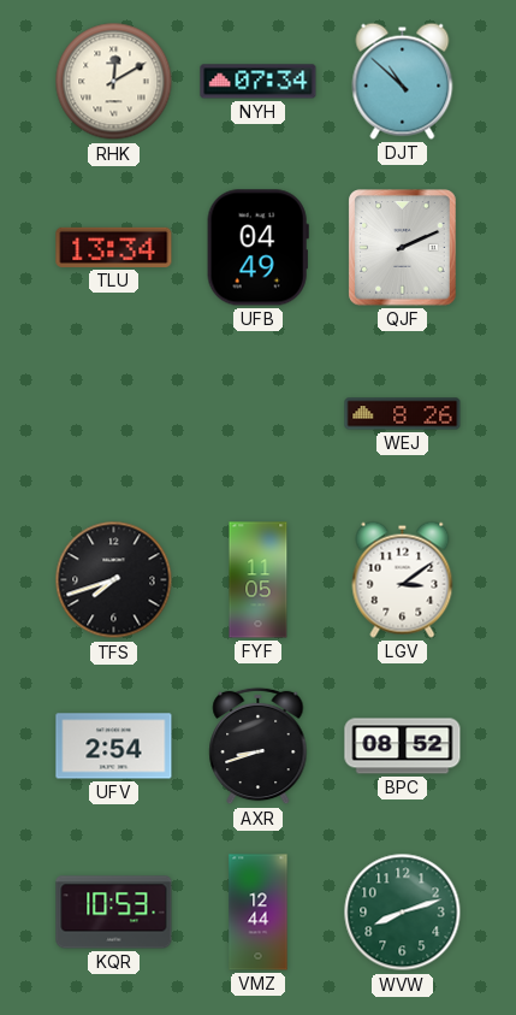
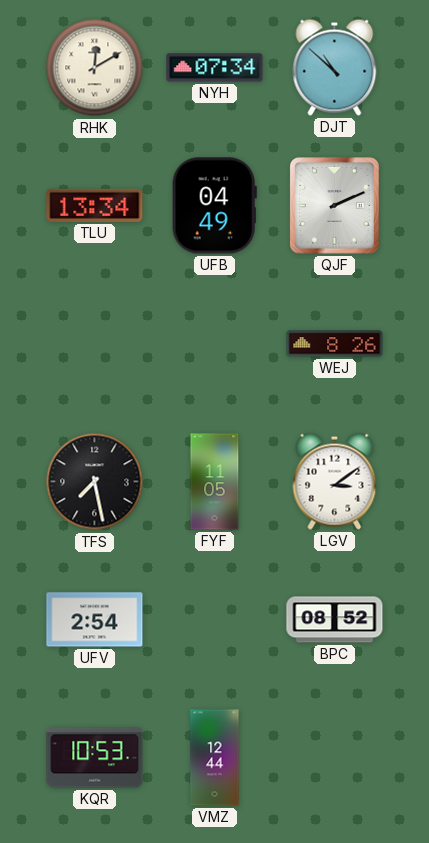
TFS: 7:42 -> 7:28 (95, 482)
AXR: 8:42 -> none (259, 747)
WVW: 8:12 -> none (403, 913)
